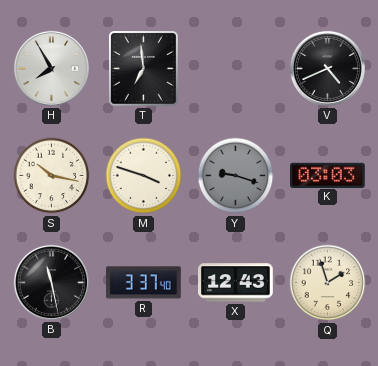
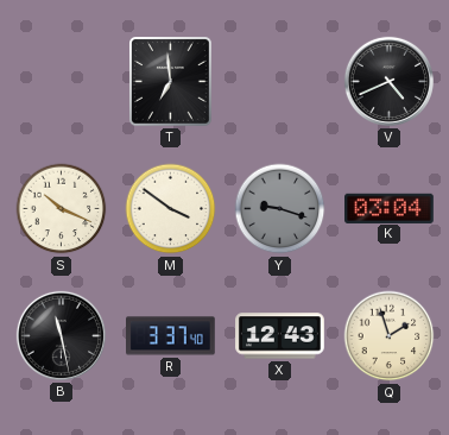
H: 7:55 -> none (51, 68)
S: 10:17 -> 10:19 (62, 209)
M: 3:48 -> 3:51 (171, 209)
K: 03:03 -> 03:04 (390, 208)
